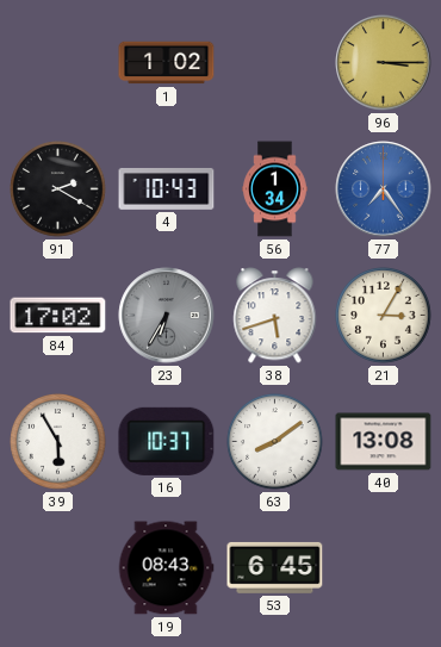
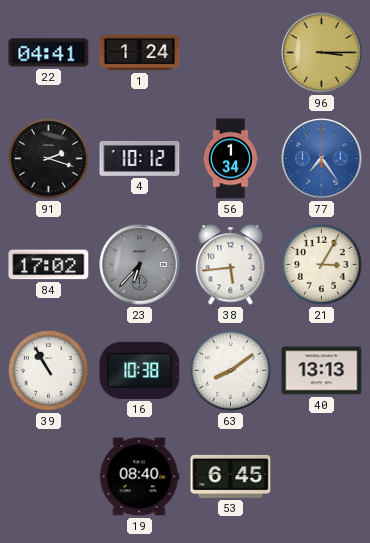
22: none -> 04:41 (49, 53)
1: 1:02 -> 1:24 (140, 53)
91: 2:20 -> 2:18 (49, 159)
4: 10:43 -> 10:12 (140, 159)
23: 6:35 -> 6:37 (140, 265)
38: 5:42 -> 5:44 (231, 265)
39: 5:55 -> 10:55 (49, 371)
16: 10:37 -> 10:38 (140, 370)
40: 13:08 -> 13:13 (322, 371)
19: 08:43 -> 08:40 (139, 477)
